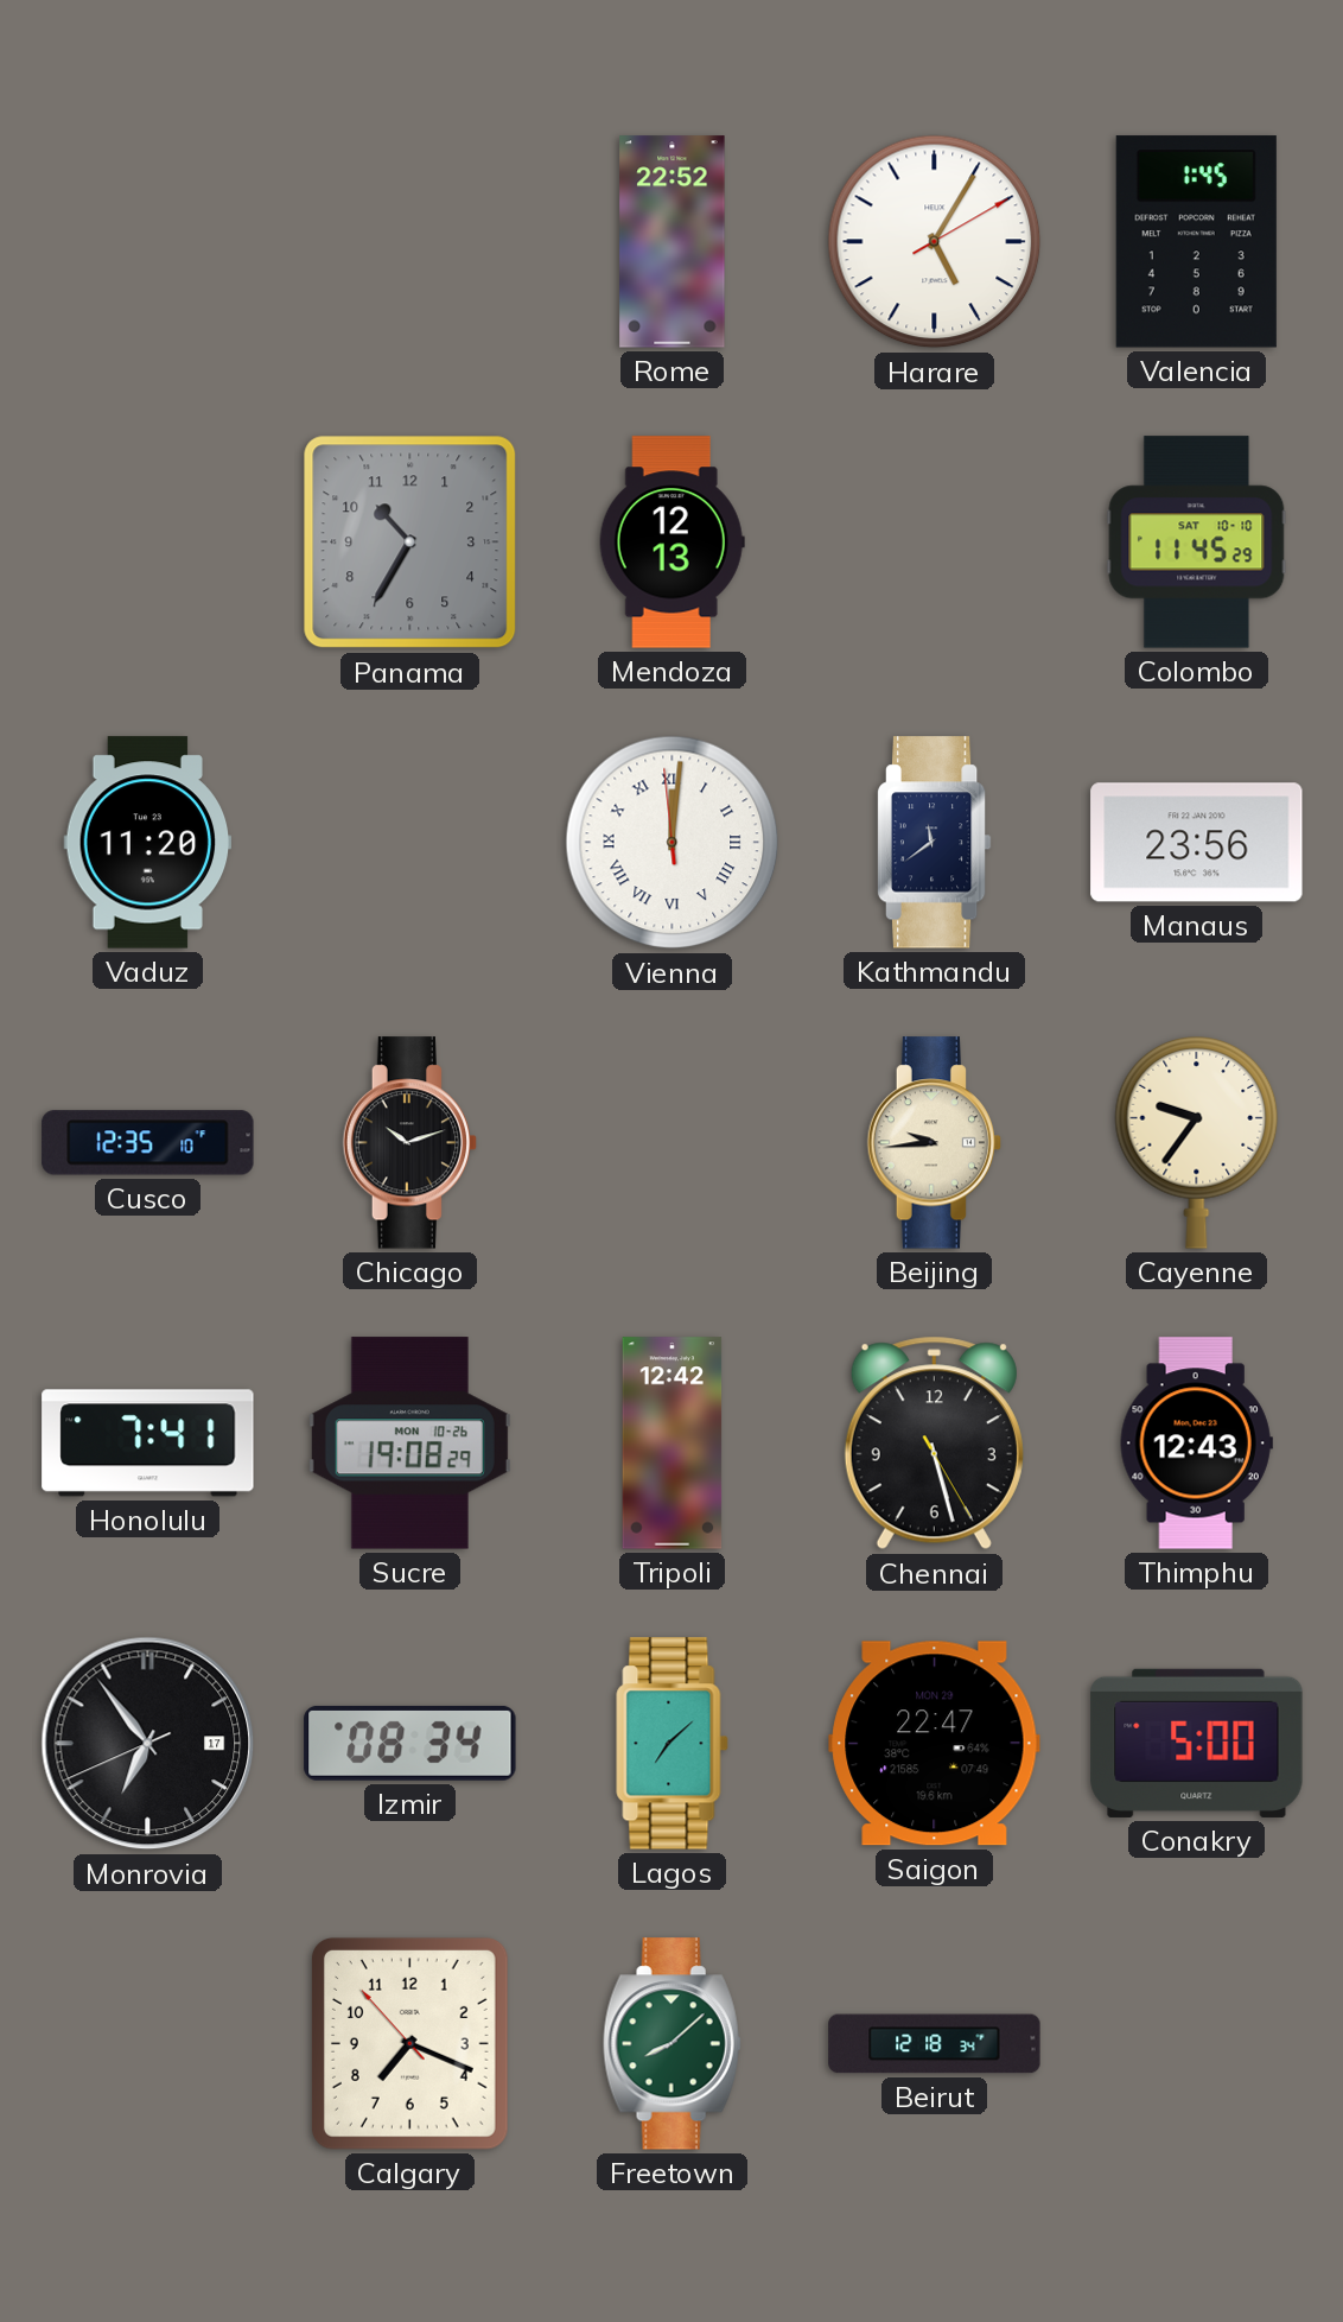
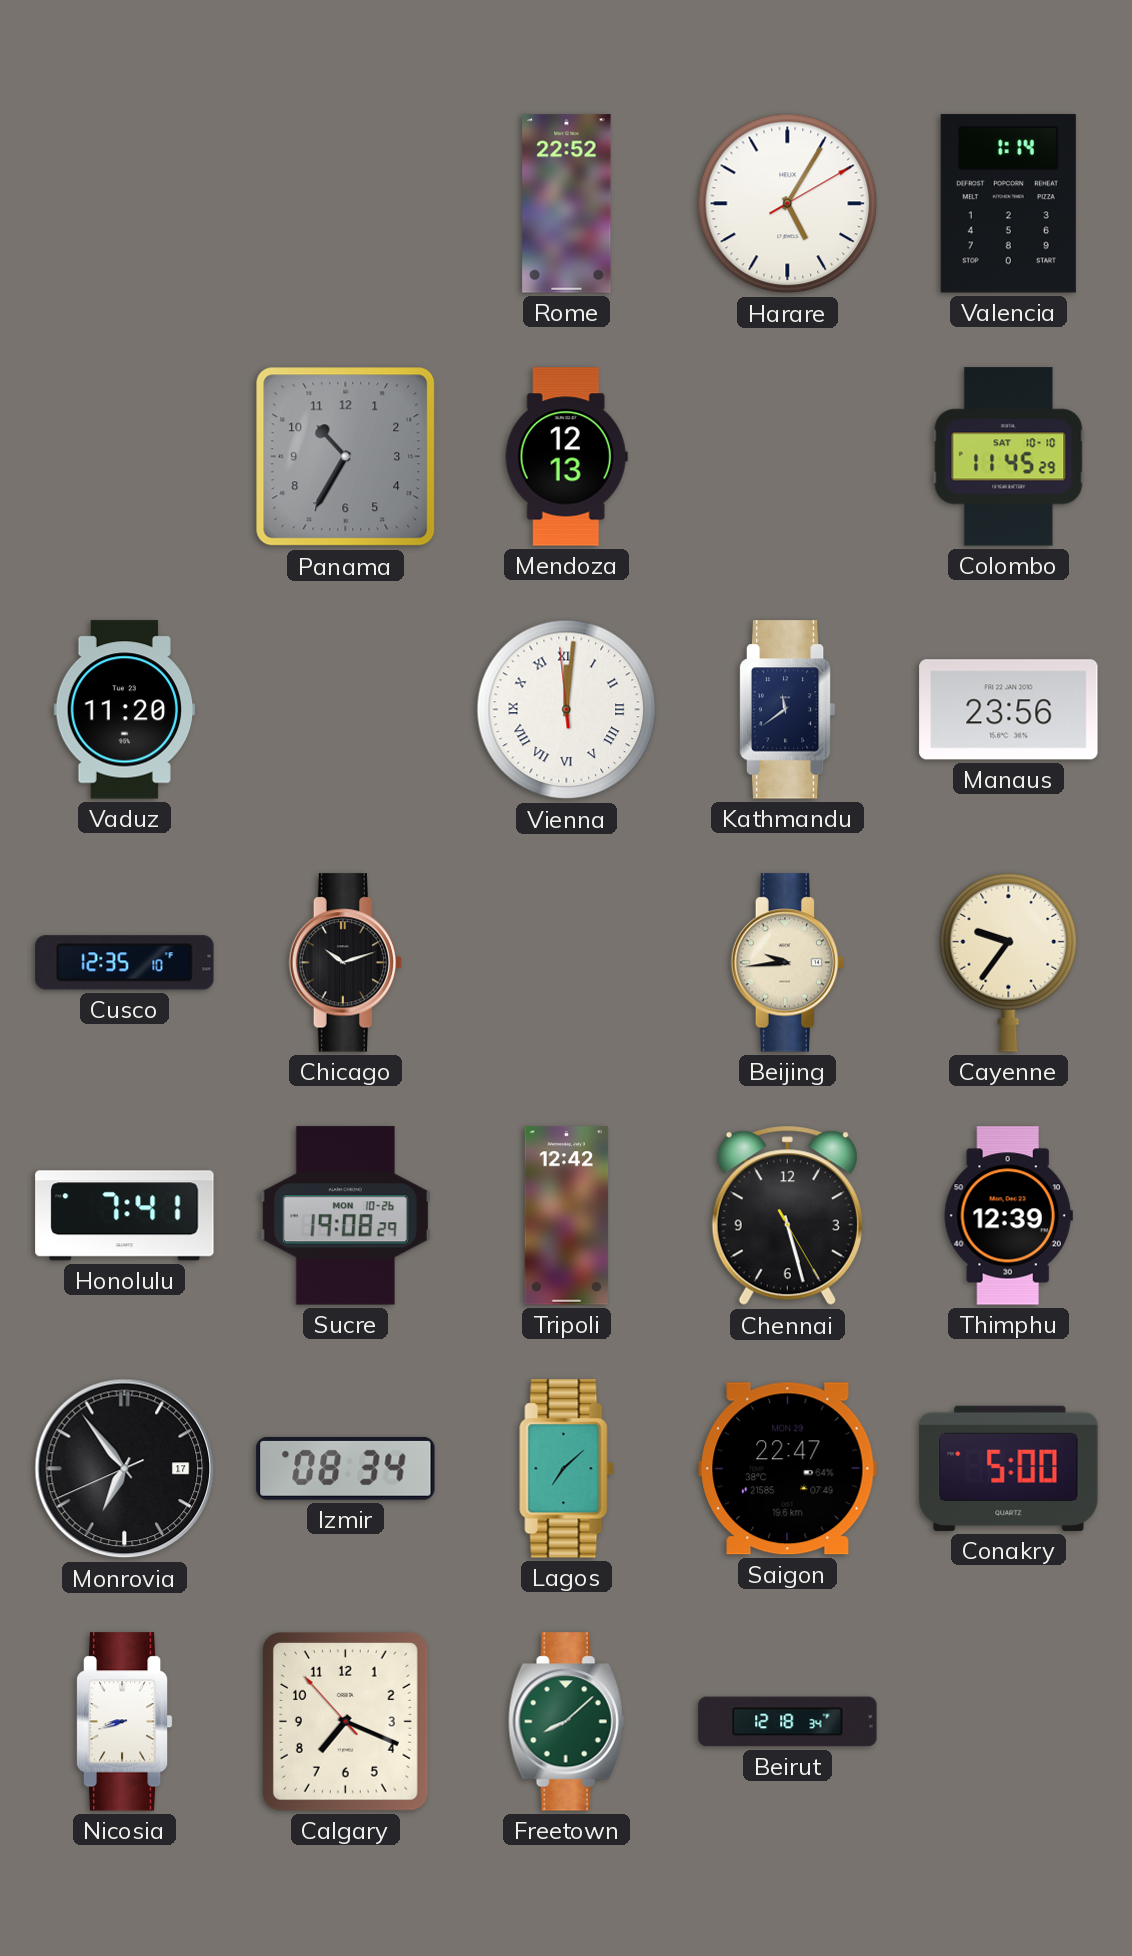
Valencia: 1:45 -> 1:14 (1008, 204)
Thimphu: 12:43 -> 12:39 (1008, 1216)
Nicosia: none -> 8:42 (124, 1722)
